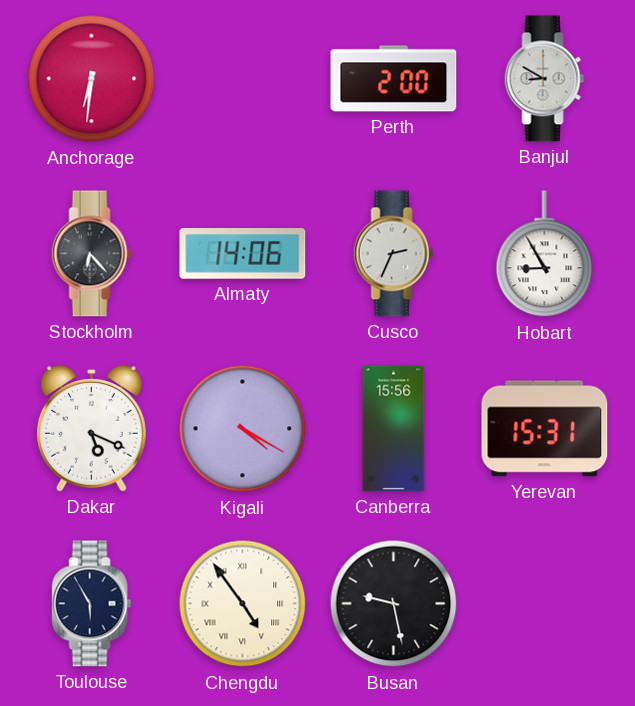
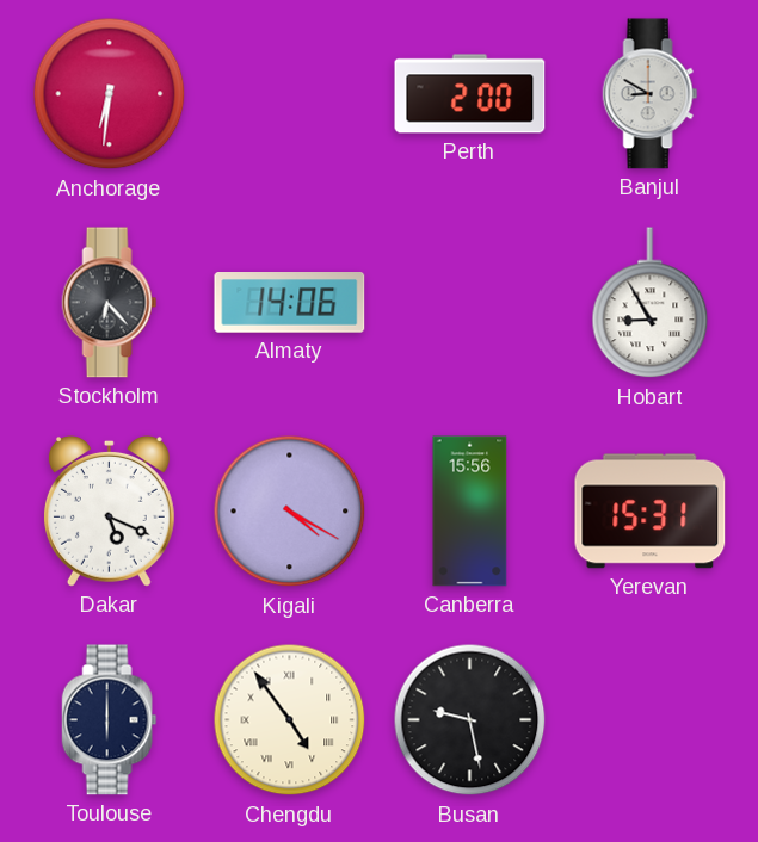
Cusco: 2:34 -> none (394, 254)
Toulouse: 5:55 -> 6:00 (110, 720)
